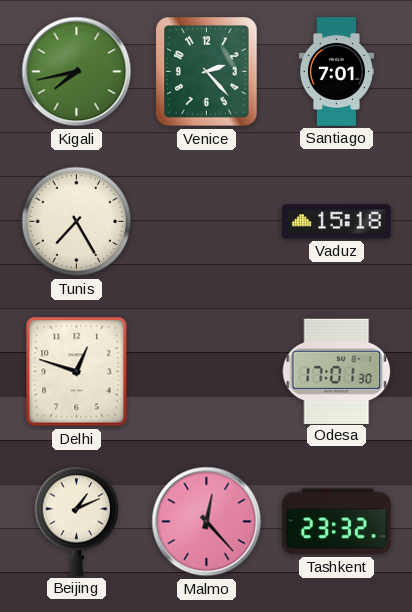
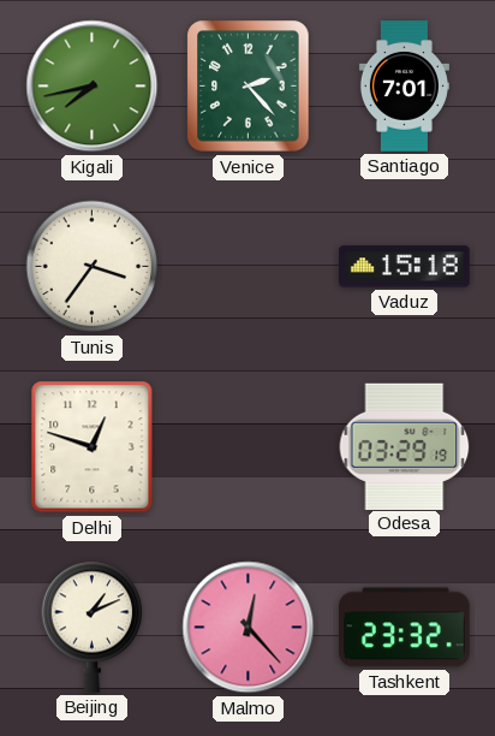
Tunis: 7:25 -> 3:36 (93, 267)
Odesa: 17:01 -> 03:29 (405, 446)
